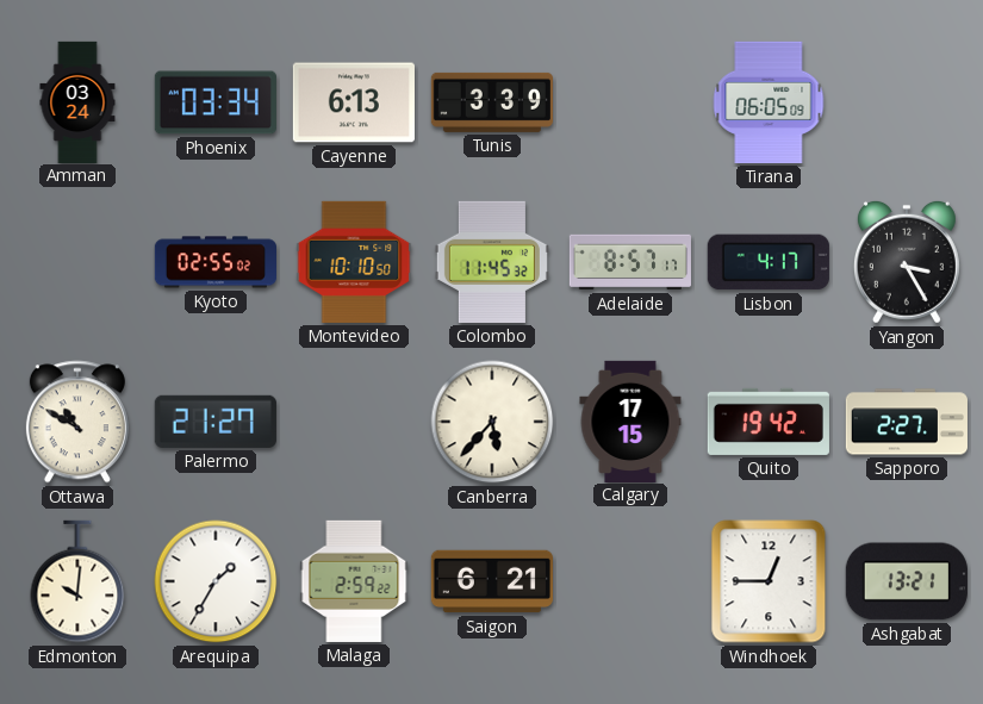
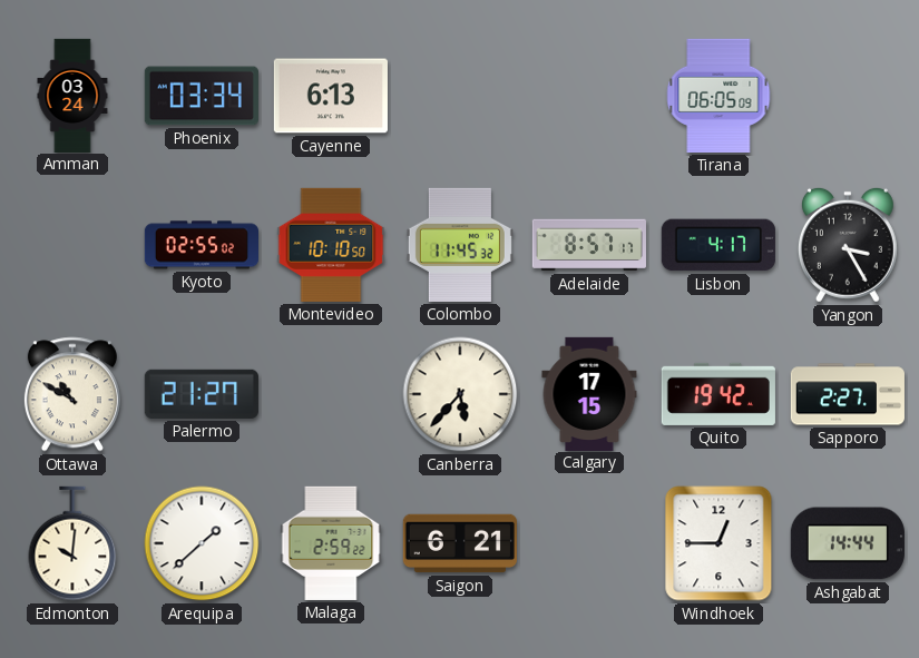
Tunis: 3:39 -> none (492, 102)
Arequipa: 1:35 -> 1:38 (202, 543)
Ashgabat: 13:21 -> 14:44 (848, 543)
